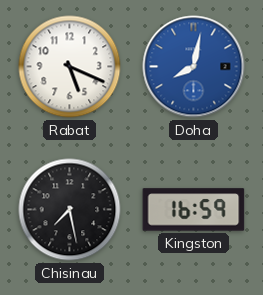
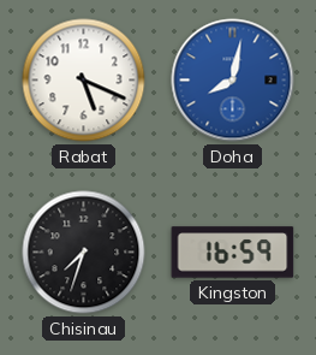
Chisinau: 7:28 -> 7:33 (84, 253)
